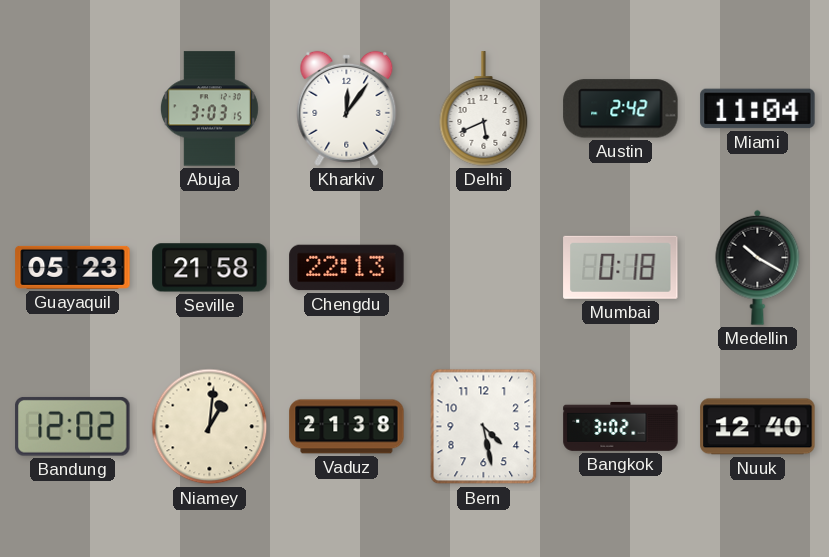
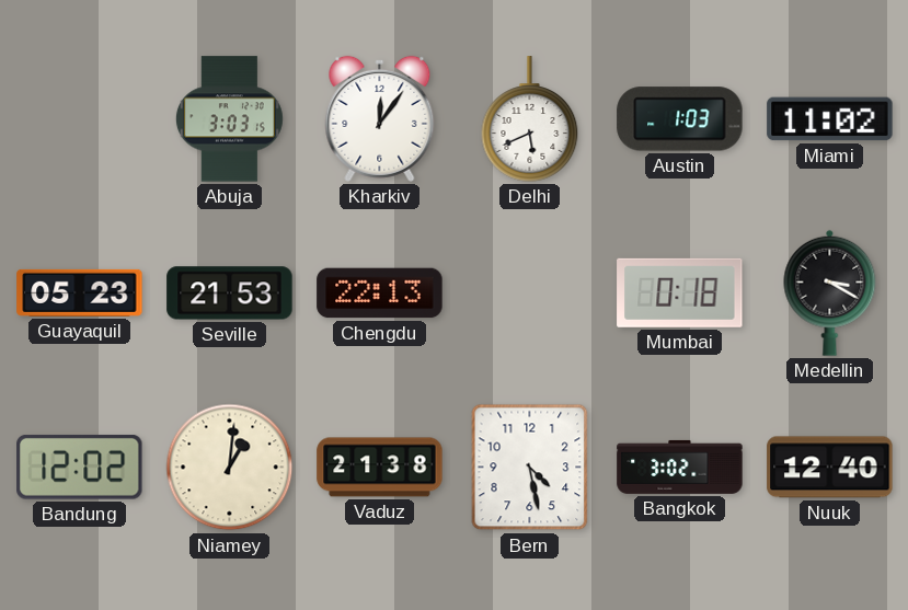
Austin: 2:42 -> 1:03 (680, 119)
Miami: 11:04 -> 11:02 (830, 119)
Seville: 21:58 -> 21:53 (230, 294)
Medellin: 10:20 -> 3:20 (830, 292)
